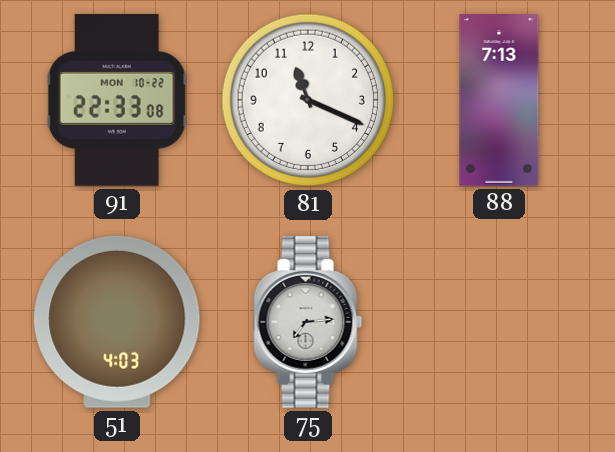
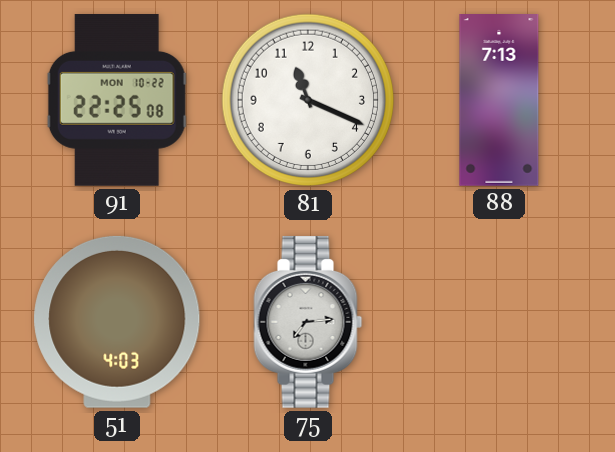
91: 22:33 -> 22:25 (117, 101)
